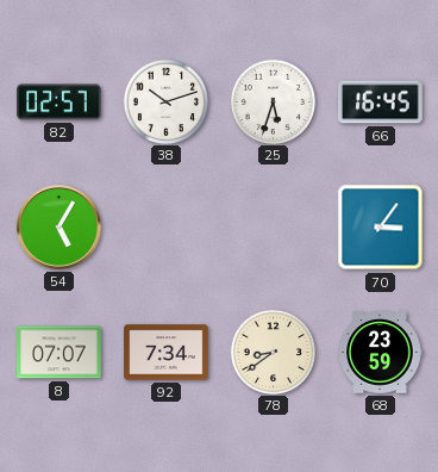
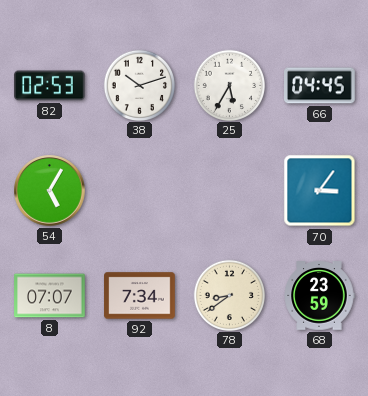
82: 02:57 -> 02:53 (50, 86)
25: 5:33 -> 5:35 (229, 85)
66: 16:45 -> 04:45 (320, 86)
